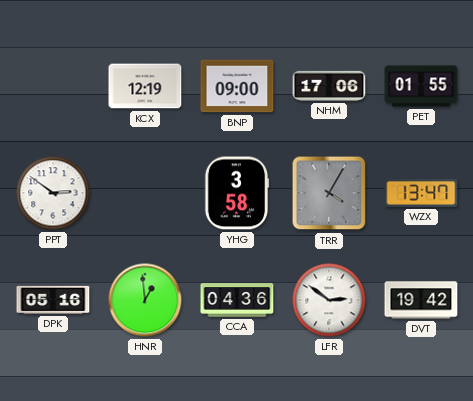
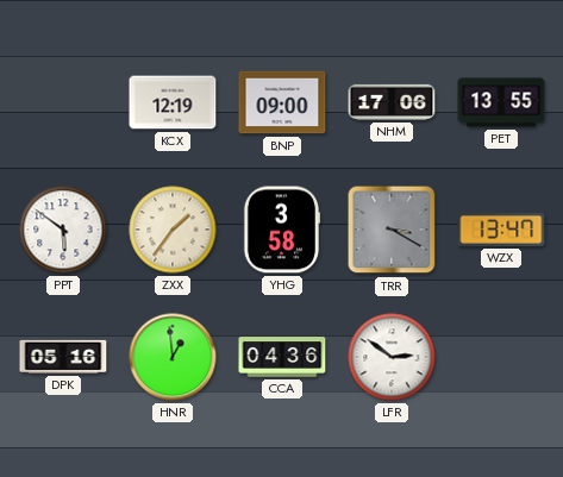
PET: 01:55 -> 13:55 (501, 102)
PPT: 2:51 -> 5:51 (63, 230)
ZXX: none -> 1:36 (173, 230)
TRR: 4:05 -> 3:20 (392, 230)
DVT: 19:42 -> none (421, 300)
